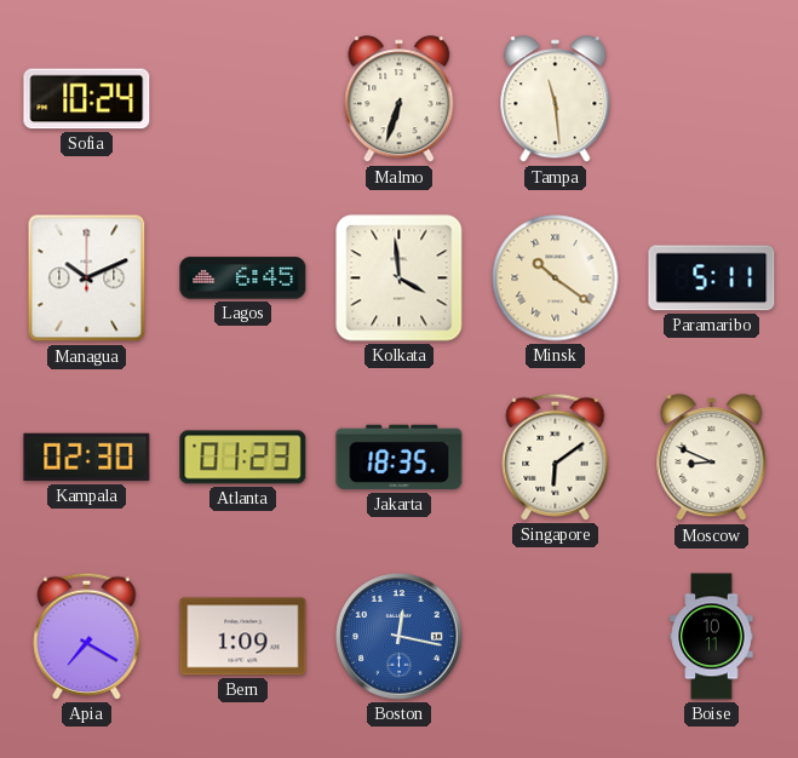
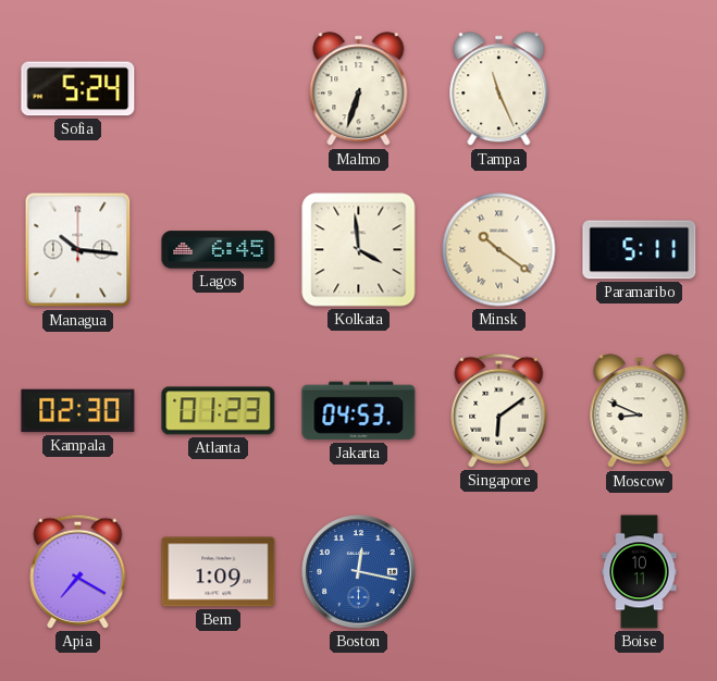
Sofia: 10:24 -> 5:24 (78, 89)
Tampa: 11:29 -> 11:26 (499, 89)
Managua: 10:11 -> 10:16 (78, 250)
Jakarta: 18:35 -> 04:53 (359, 411)
